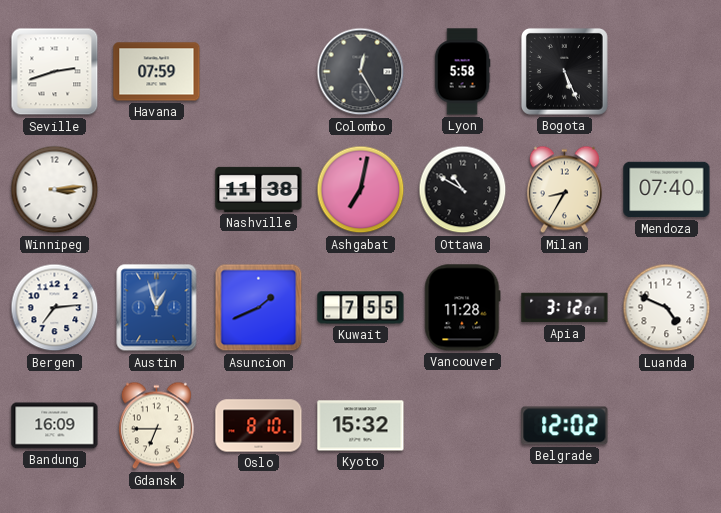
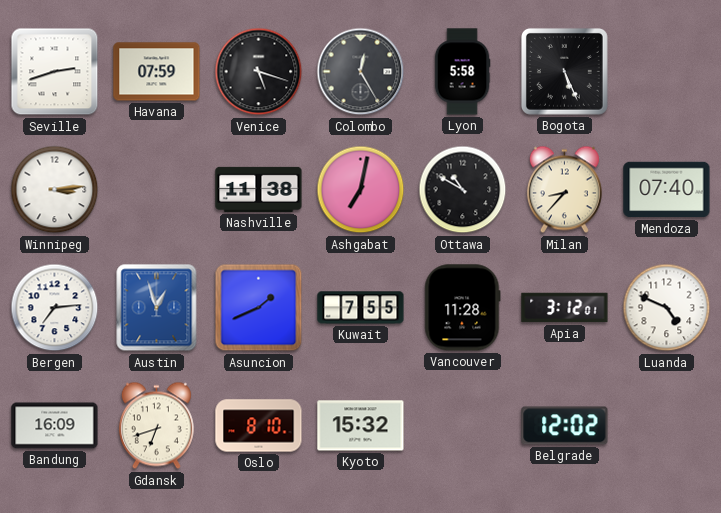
Venice: none -> 5:18 (259, 72)
Milan: 8:35 -> 8:37 (564, 190)
Gdansk: 6:45 -> 6:42 (156, 426)
